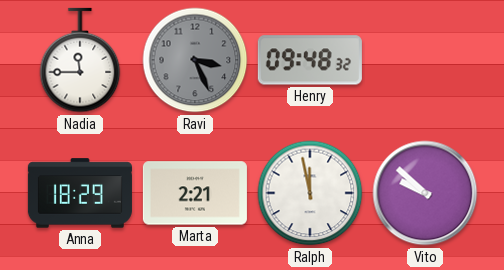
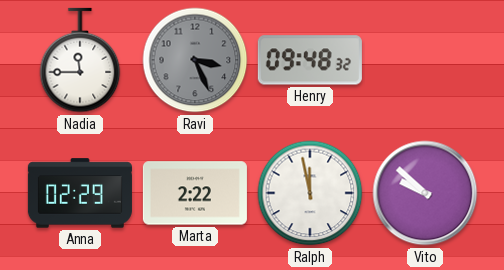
Anna: 18:29 -> 02:29 (80, 193)
Marta: 2:21 -> 2:22 (195, 193)
